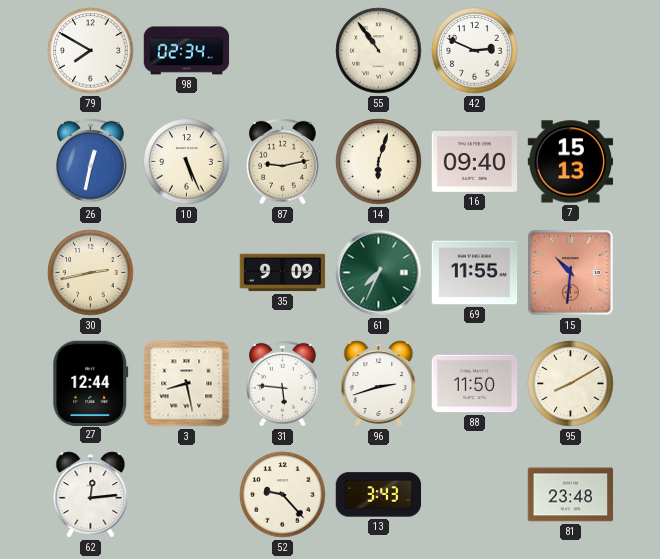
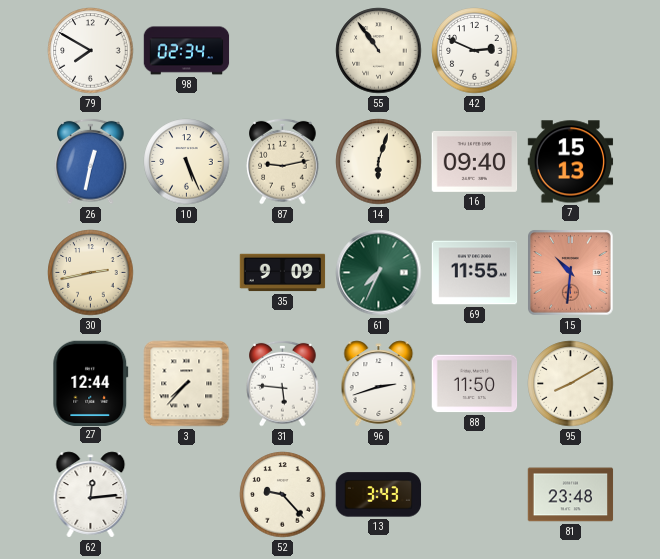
3: 8:28 -> 7:37 (187, 384)
